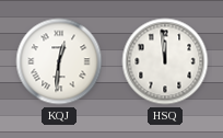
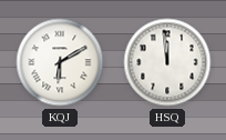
KQJ: 12:31 -> 6:10 (60, 62)
